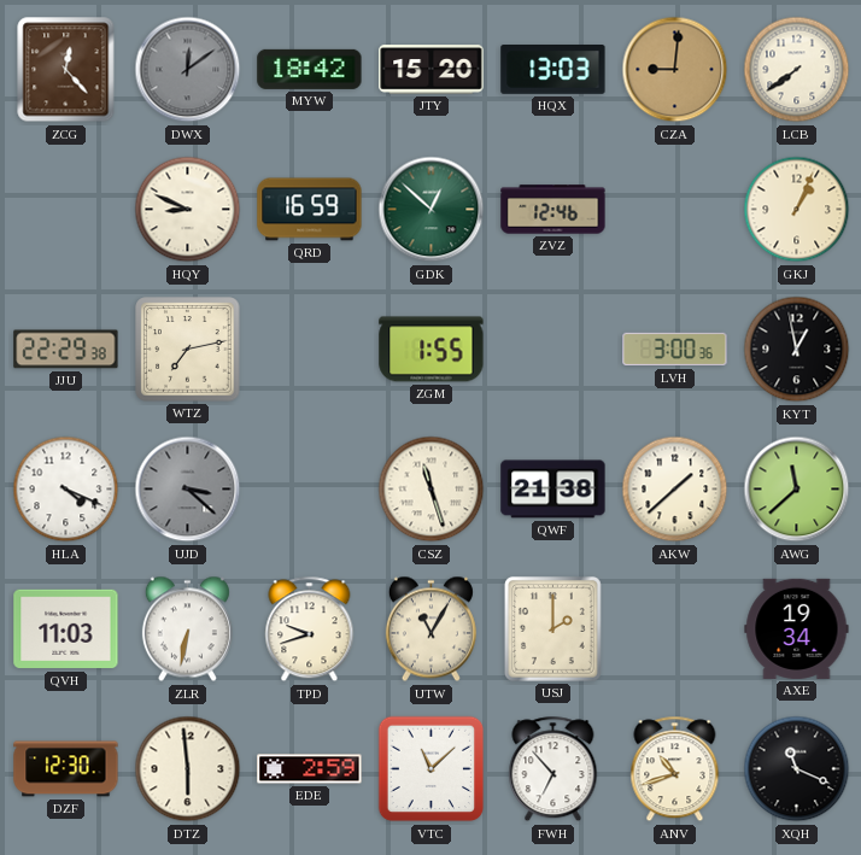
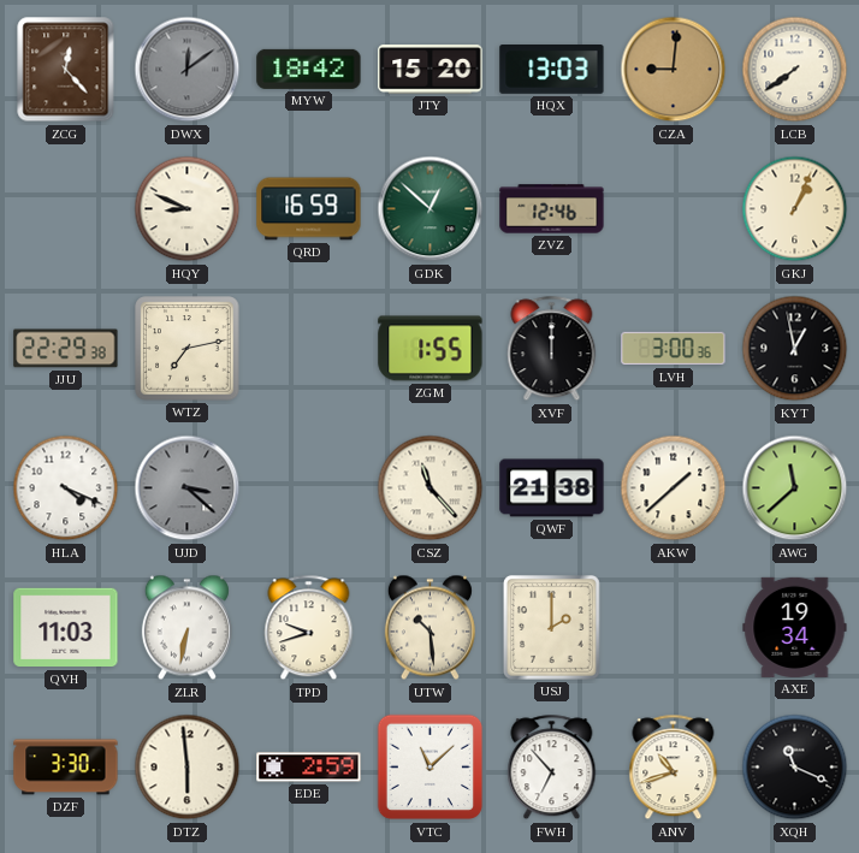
XVF: none -> 12:00 (552, 349)
CSZ: 11:27 -> 11:23 (431, 488)
UTW: 11:05 -> 10:29 (429, 628)
DZF: 12:30 -> 3:30 (66, 768)
